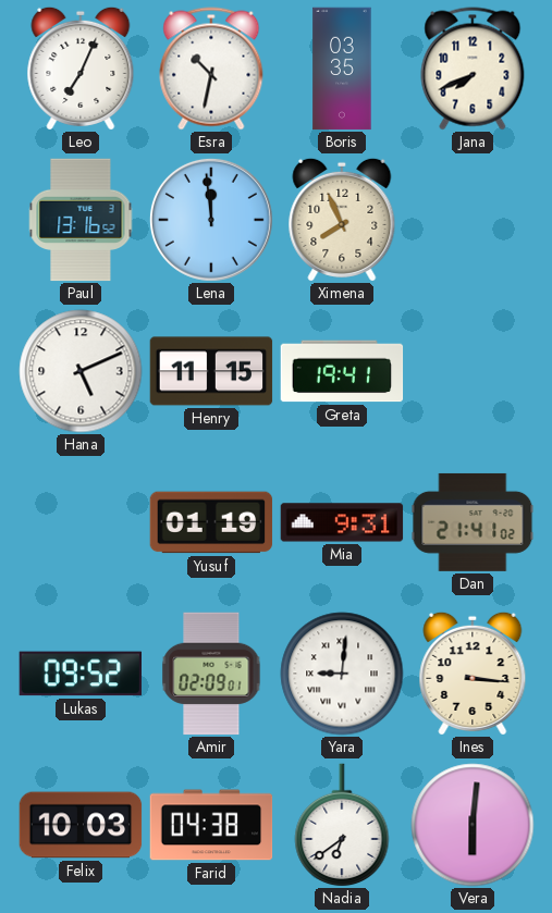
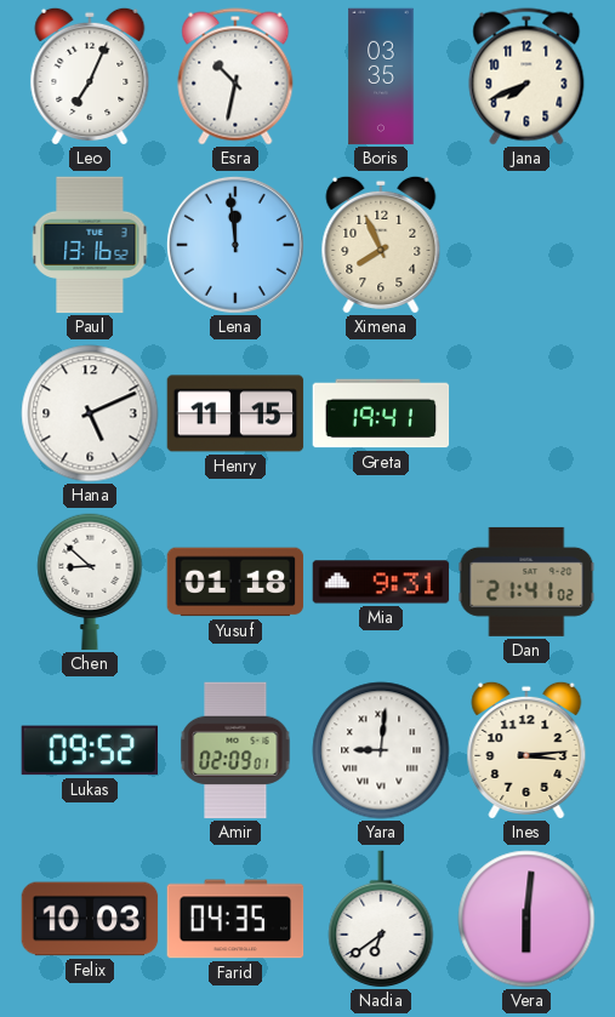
Chen: none -> 8:52 (90, 582)
Yusuf: 01:19 -> 01:18 (235, 582)
Ines: 3:16 -> 3:14 (526, 750)
Farid: 04:38 -> 04:35 (235, 919)
